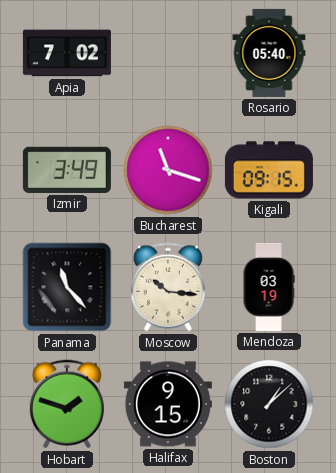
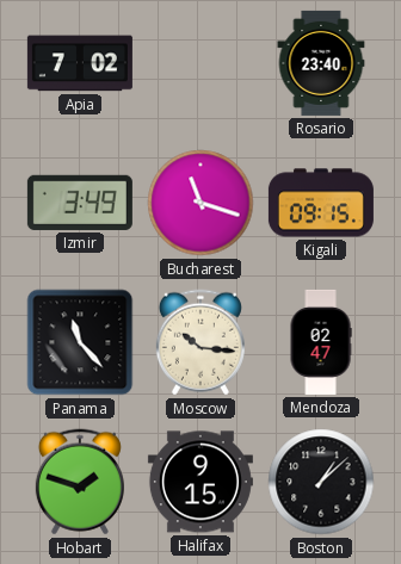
Rosario: 05:40 -> 23:40 (321, 63)
Mendoza: 03:19 -> 02:47 (321, 342)
